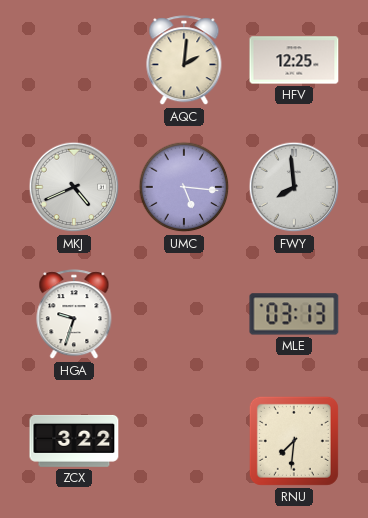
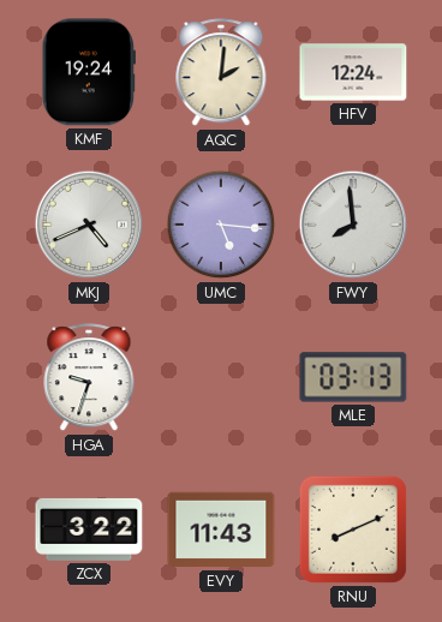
KMF: none -> 19:24 (89, 72)
HFV: 12:25 -> 12:24 (353, 72)
EVY: none -> 11:43 (221, 530)
RNU: 7:31 -> 8:11 (353, 530)
